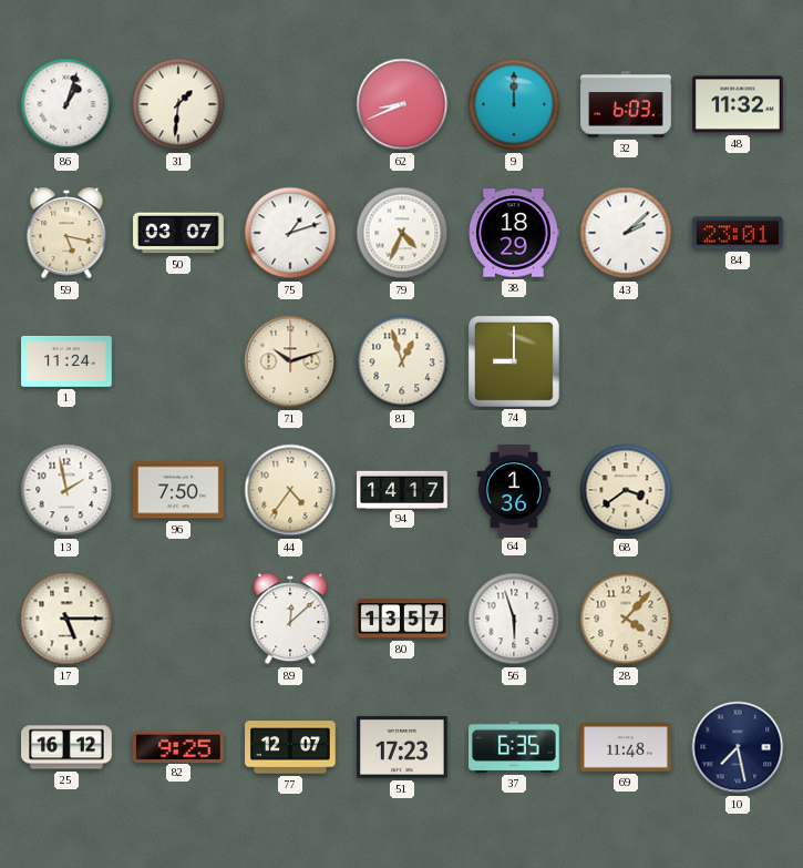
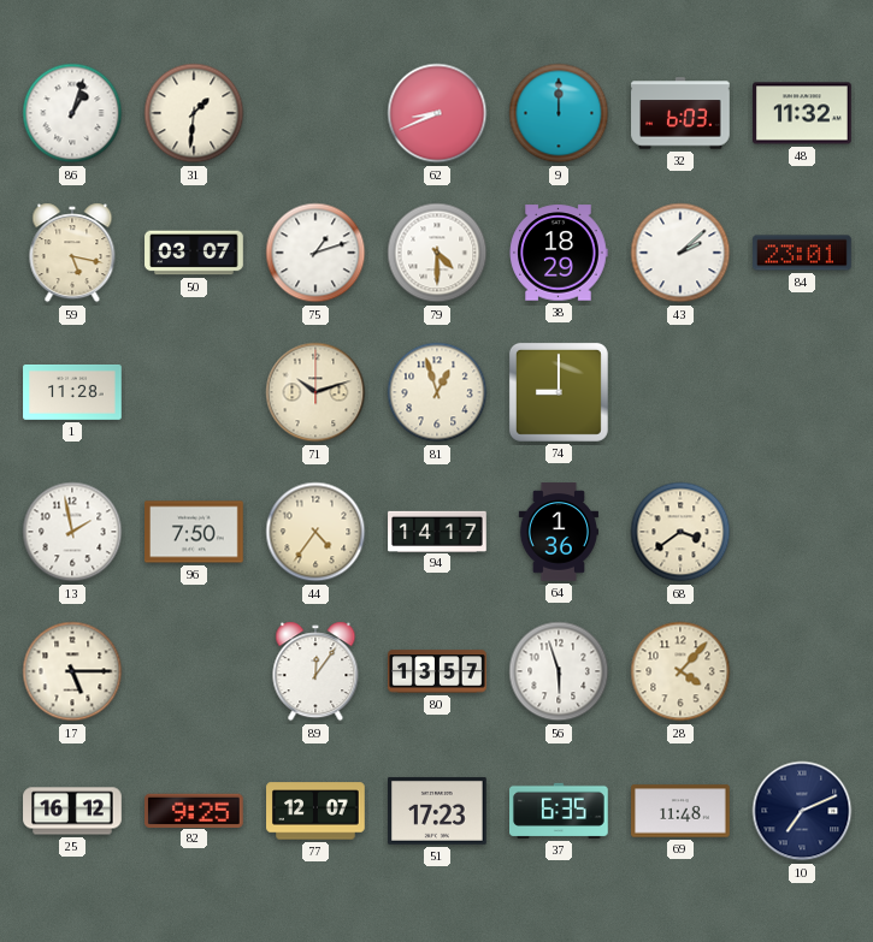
79: 4:34 -> 4:30 (437, 253)
1: 11:24 -> 11:28 (72, 392)
89: 12:08 -> 12:06 (315, 671)
10: 7:28 -> 7:11 (802, 811)
